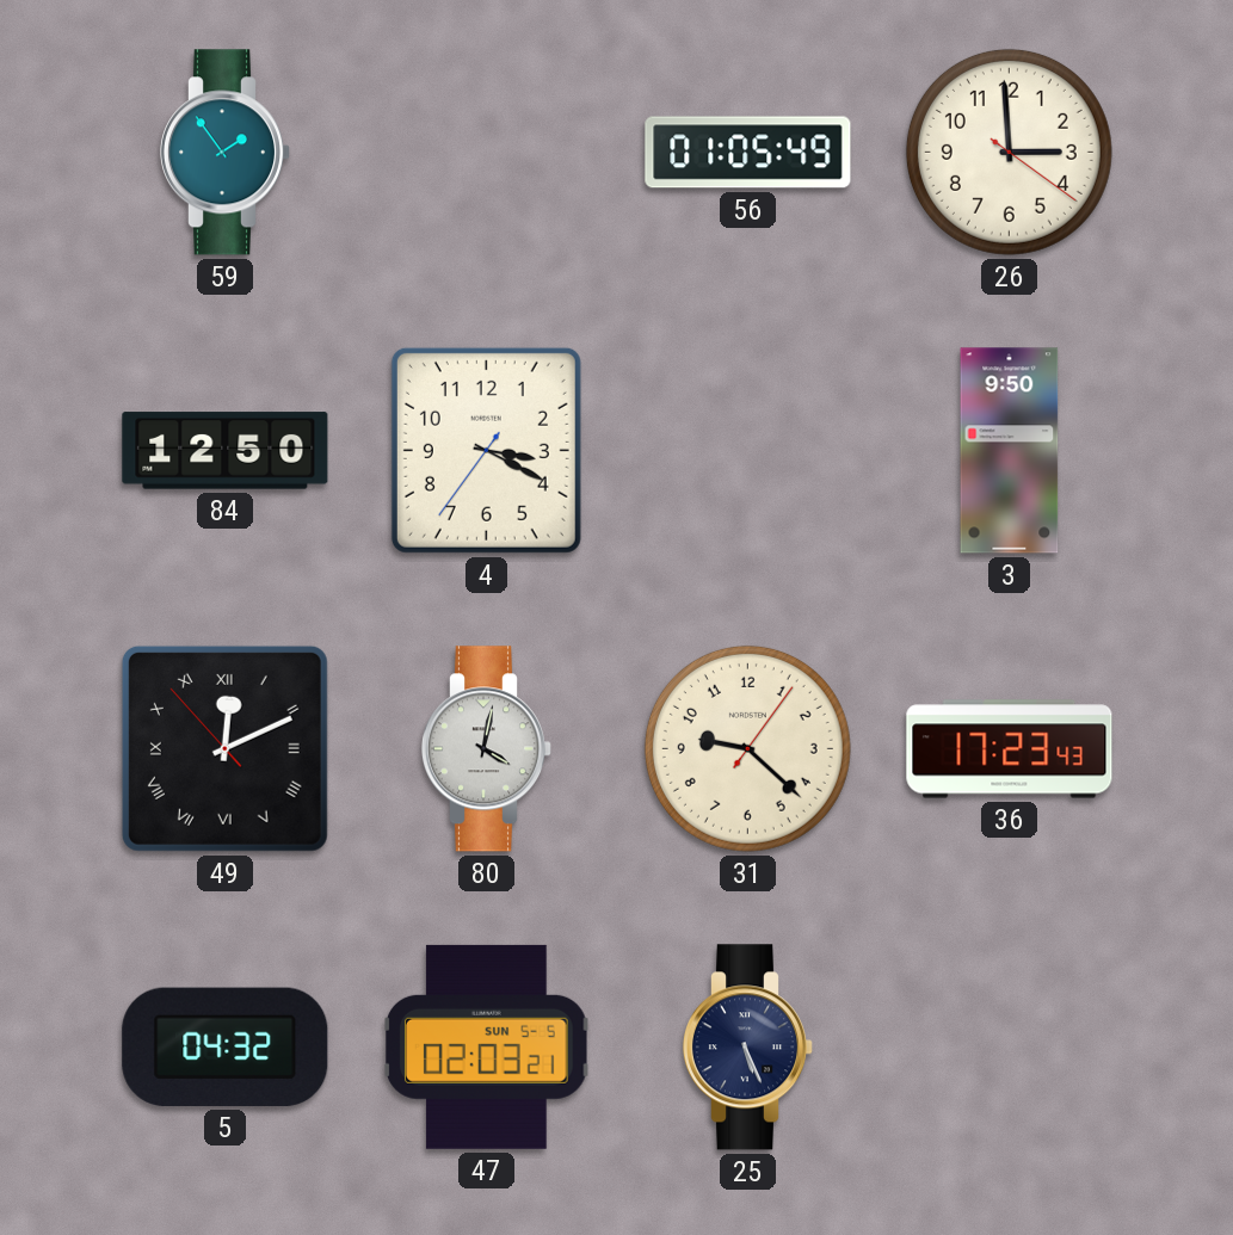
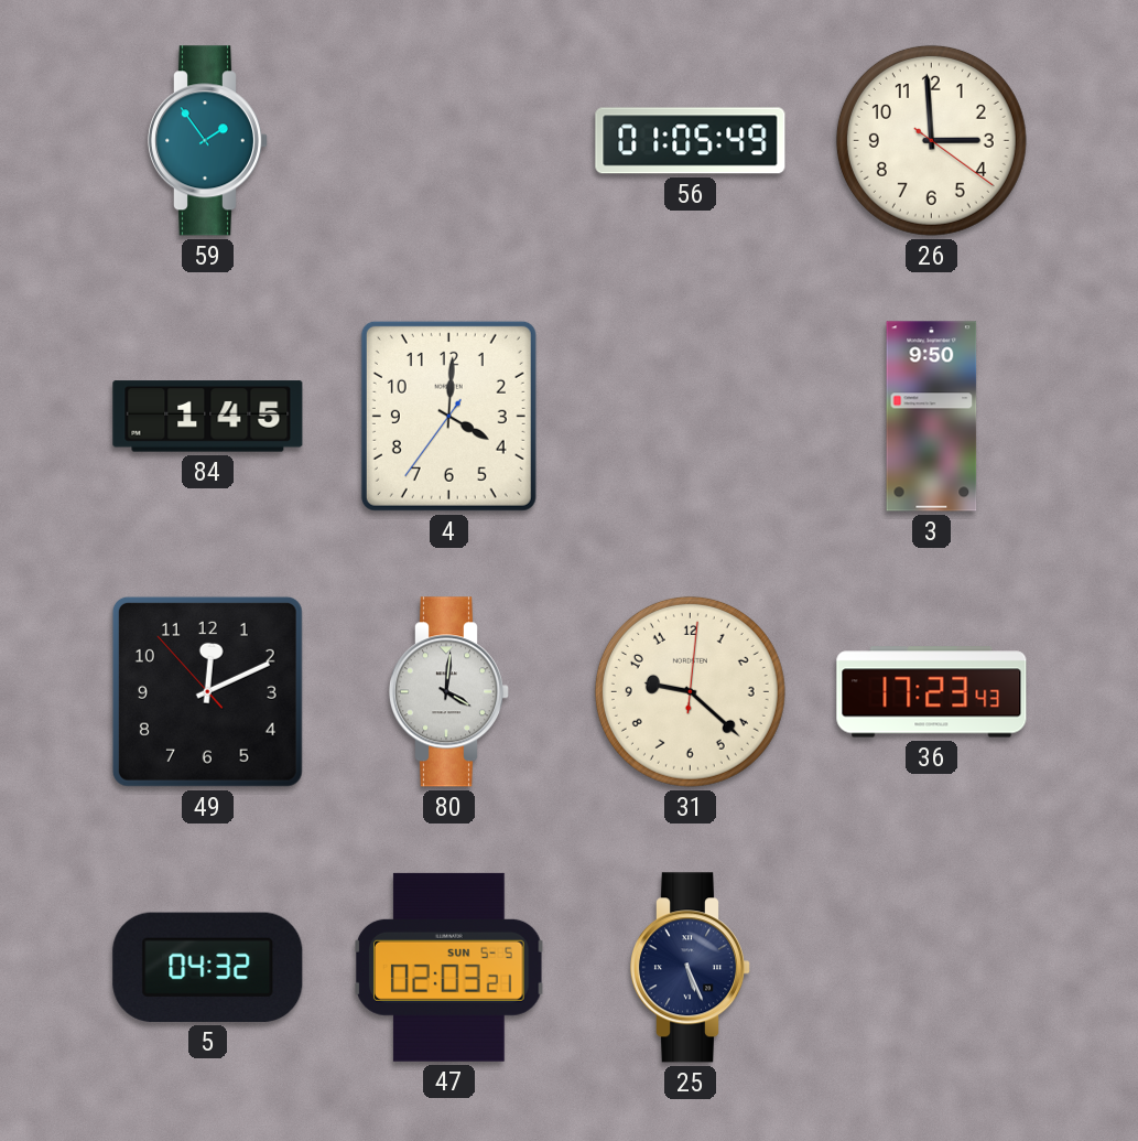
84: 12:50 -> 1:45 (208, 417)
4: 3:19 -> 4:00 (448, 416)
49 numerals: Roman -> Arabic (207, 691)
80: 4:02 -> 4:01 (448, 692)
31: 9:22:06 -> 9:22:01 (690, 691)
